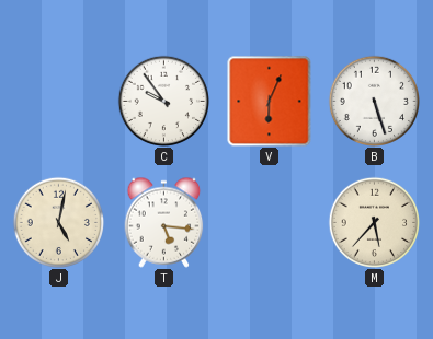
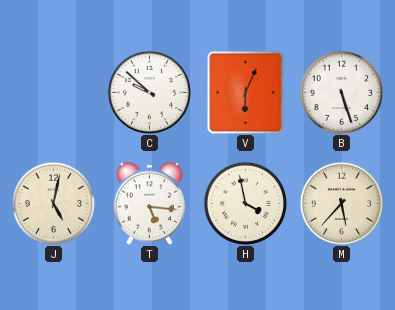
C: 9:54 -> 9:52 (149, 92)
H: none -> 3:58 (245, 203)
